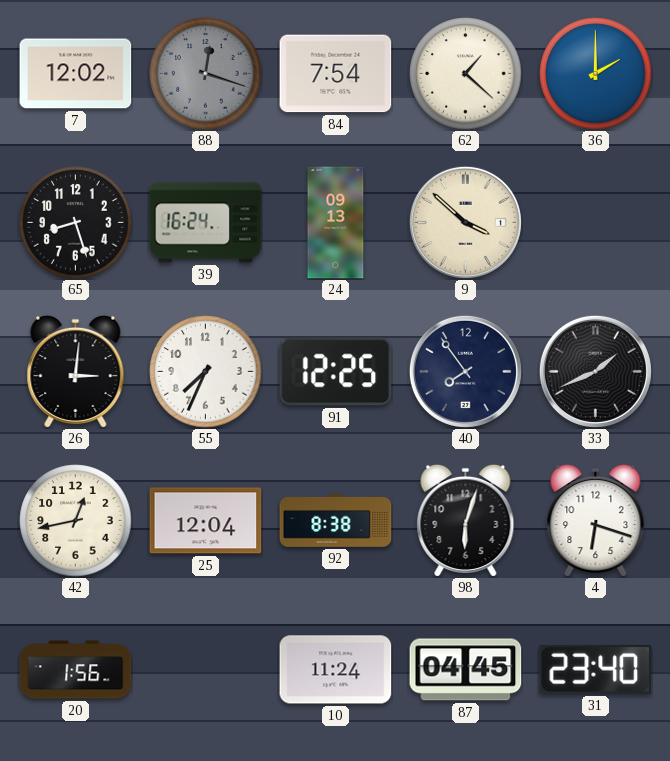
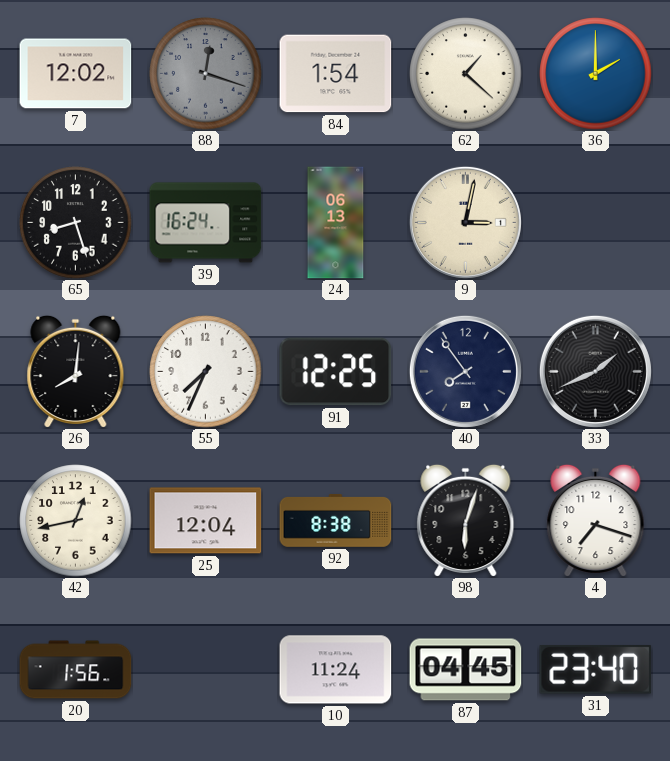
84: 7:54 -> 1:54 (336, 74)
24: 09:13 -> 06:13 (336, 223)
9: 3:52 -> 3:02 (465, 222)
26: 3:01 -> 8:01 (76, 371)
4: 6:18 -> 7:18 (596, 520)
